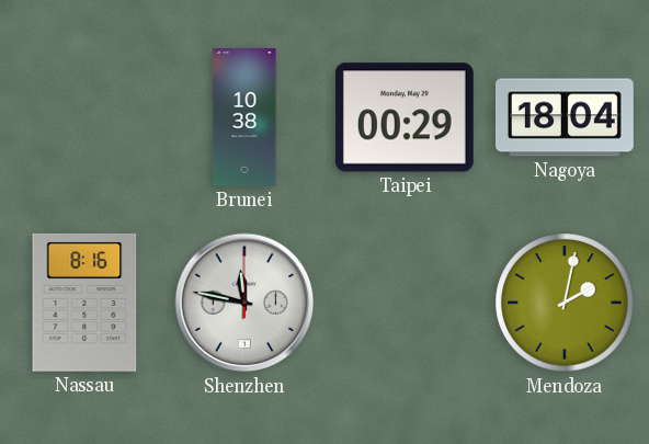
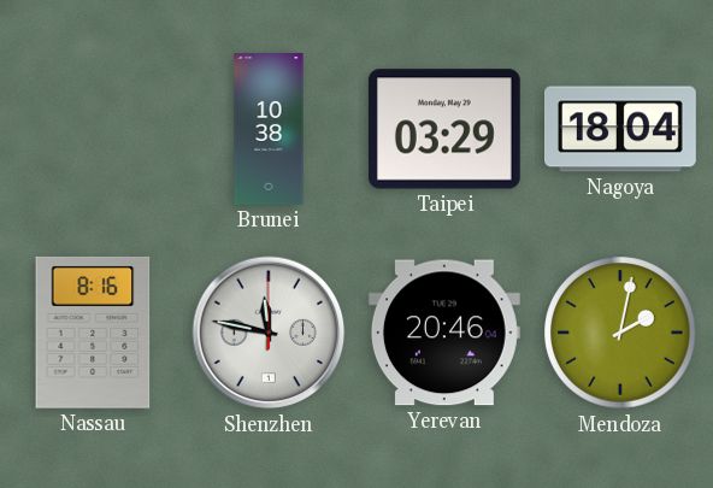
Taipei: 00:29 -> 03:29 (444, 129)
Yerevan: none -> 20:46 (444, 333)
